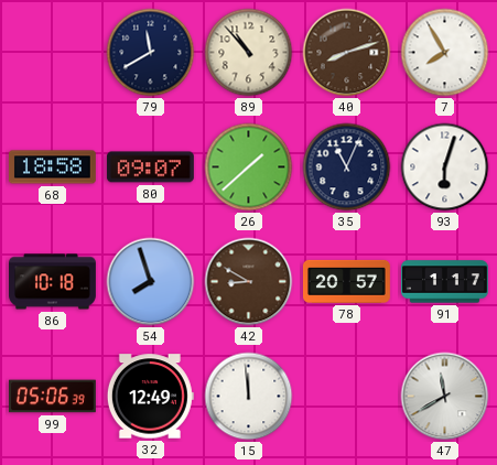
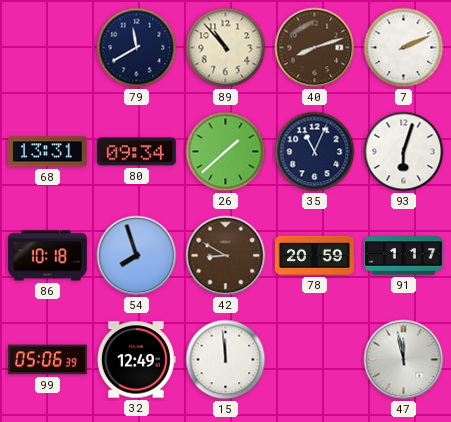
7: 7:55 -> 2:11 (404, 48)
68: 18:58 -> 13:31 (47, 152)
80: 09:07 -> 09:34 (136, 152)
78: 20:57 -> 20:59 (314, 255)
47: 11:40 -> 11:58 (404, 360)
